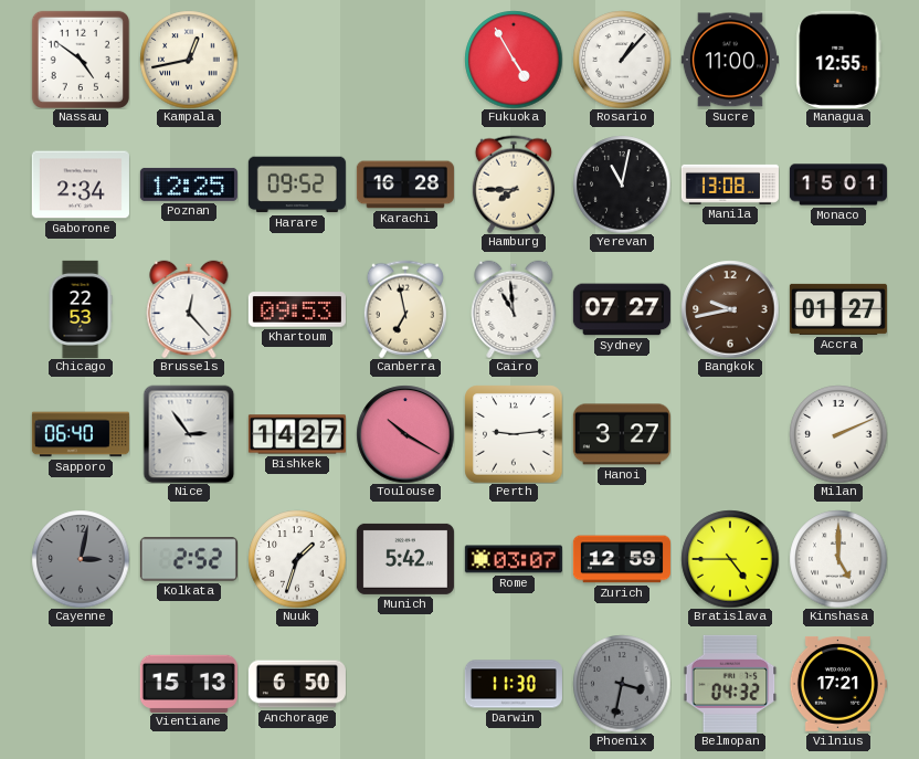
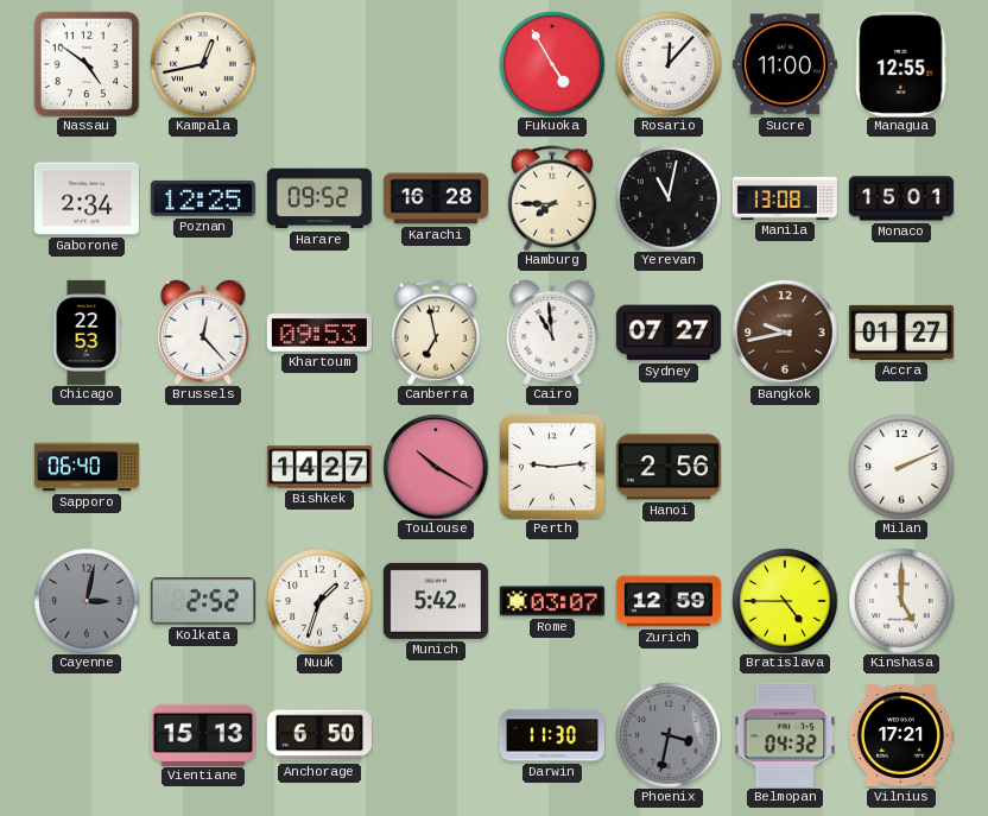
Rosario: 1:07 -> 12:07 (669, 64)
Nice: 2:54 -> none (189, 434)
Hanoi: 3:27 -> 2:56 (669, 467)
